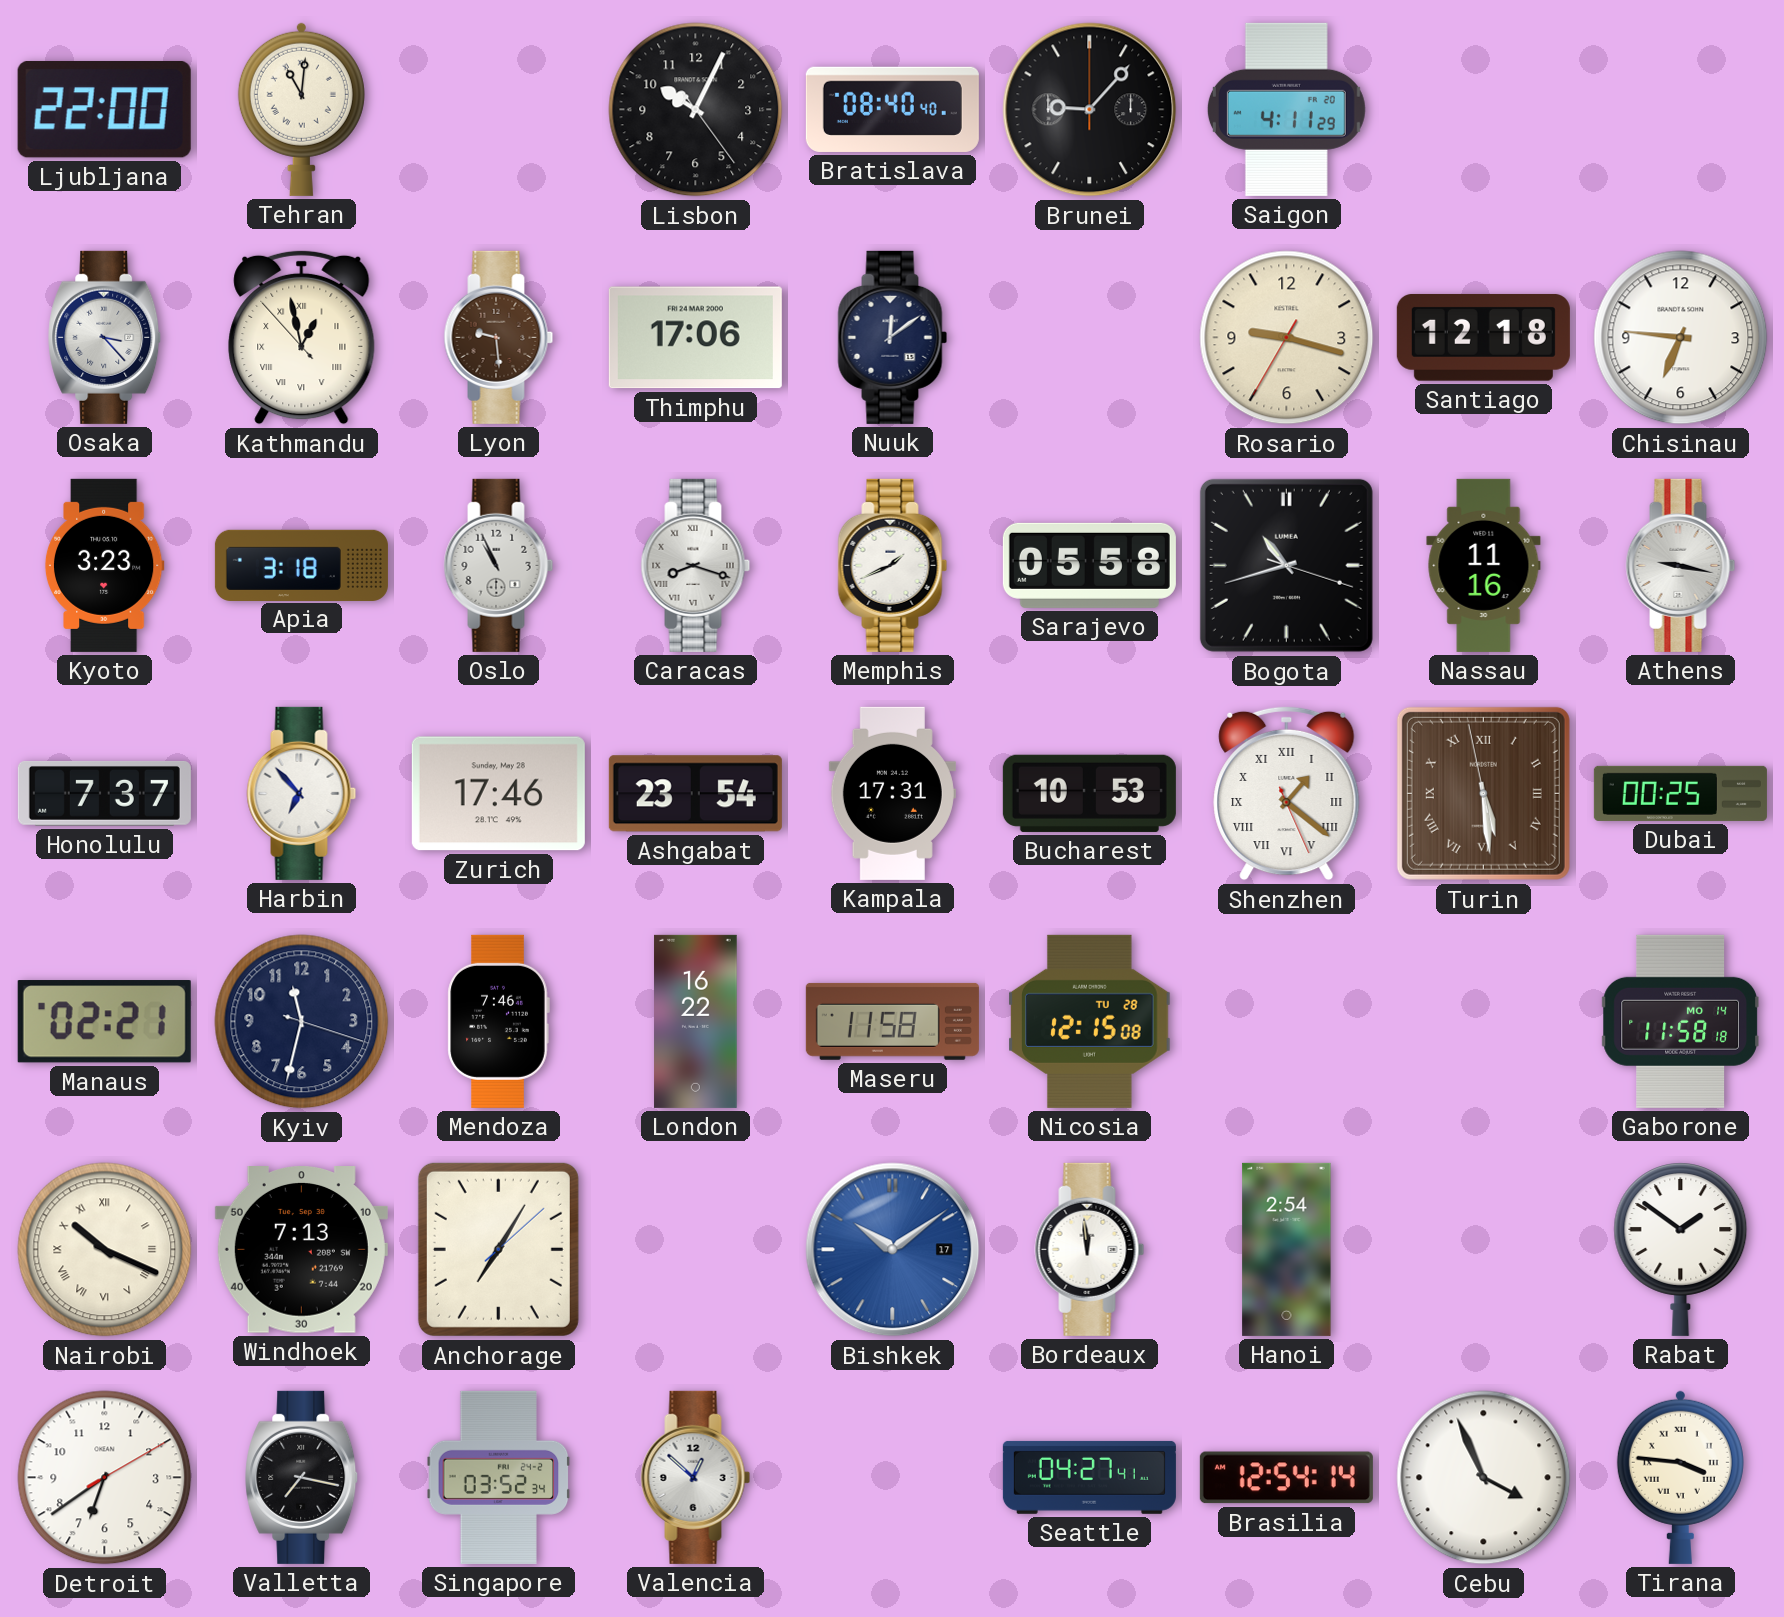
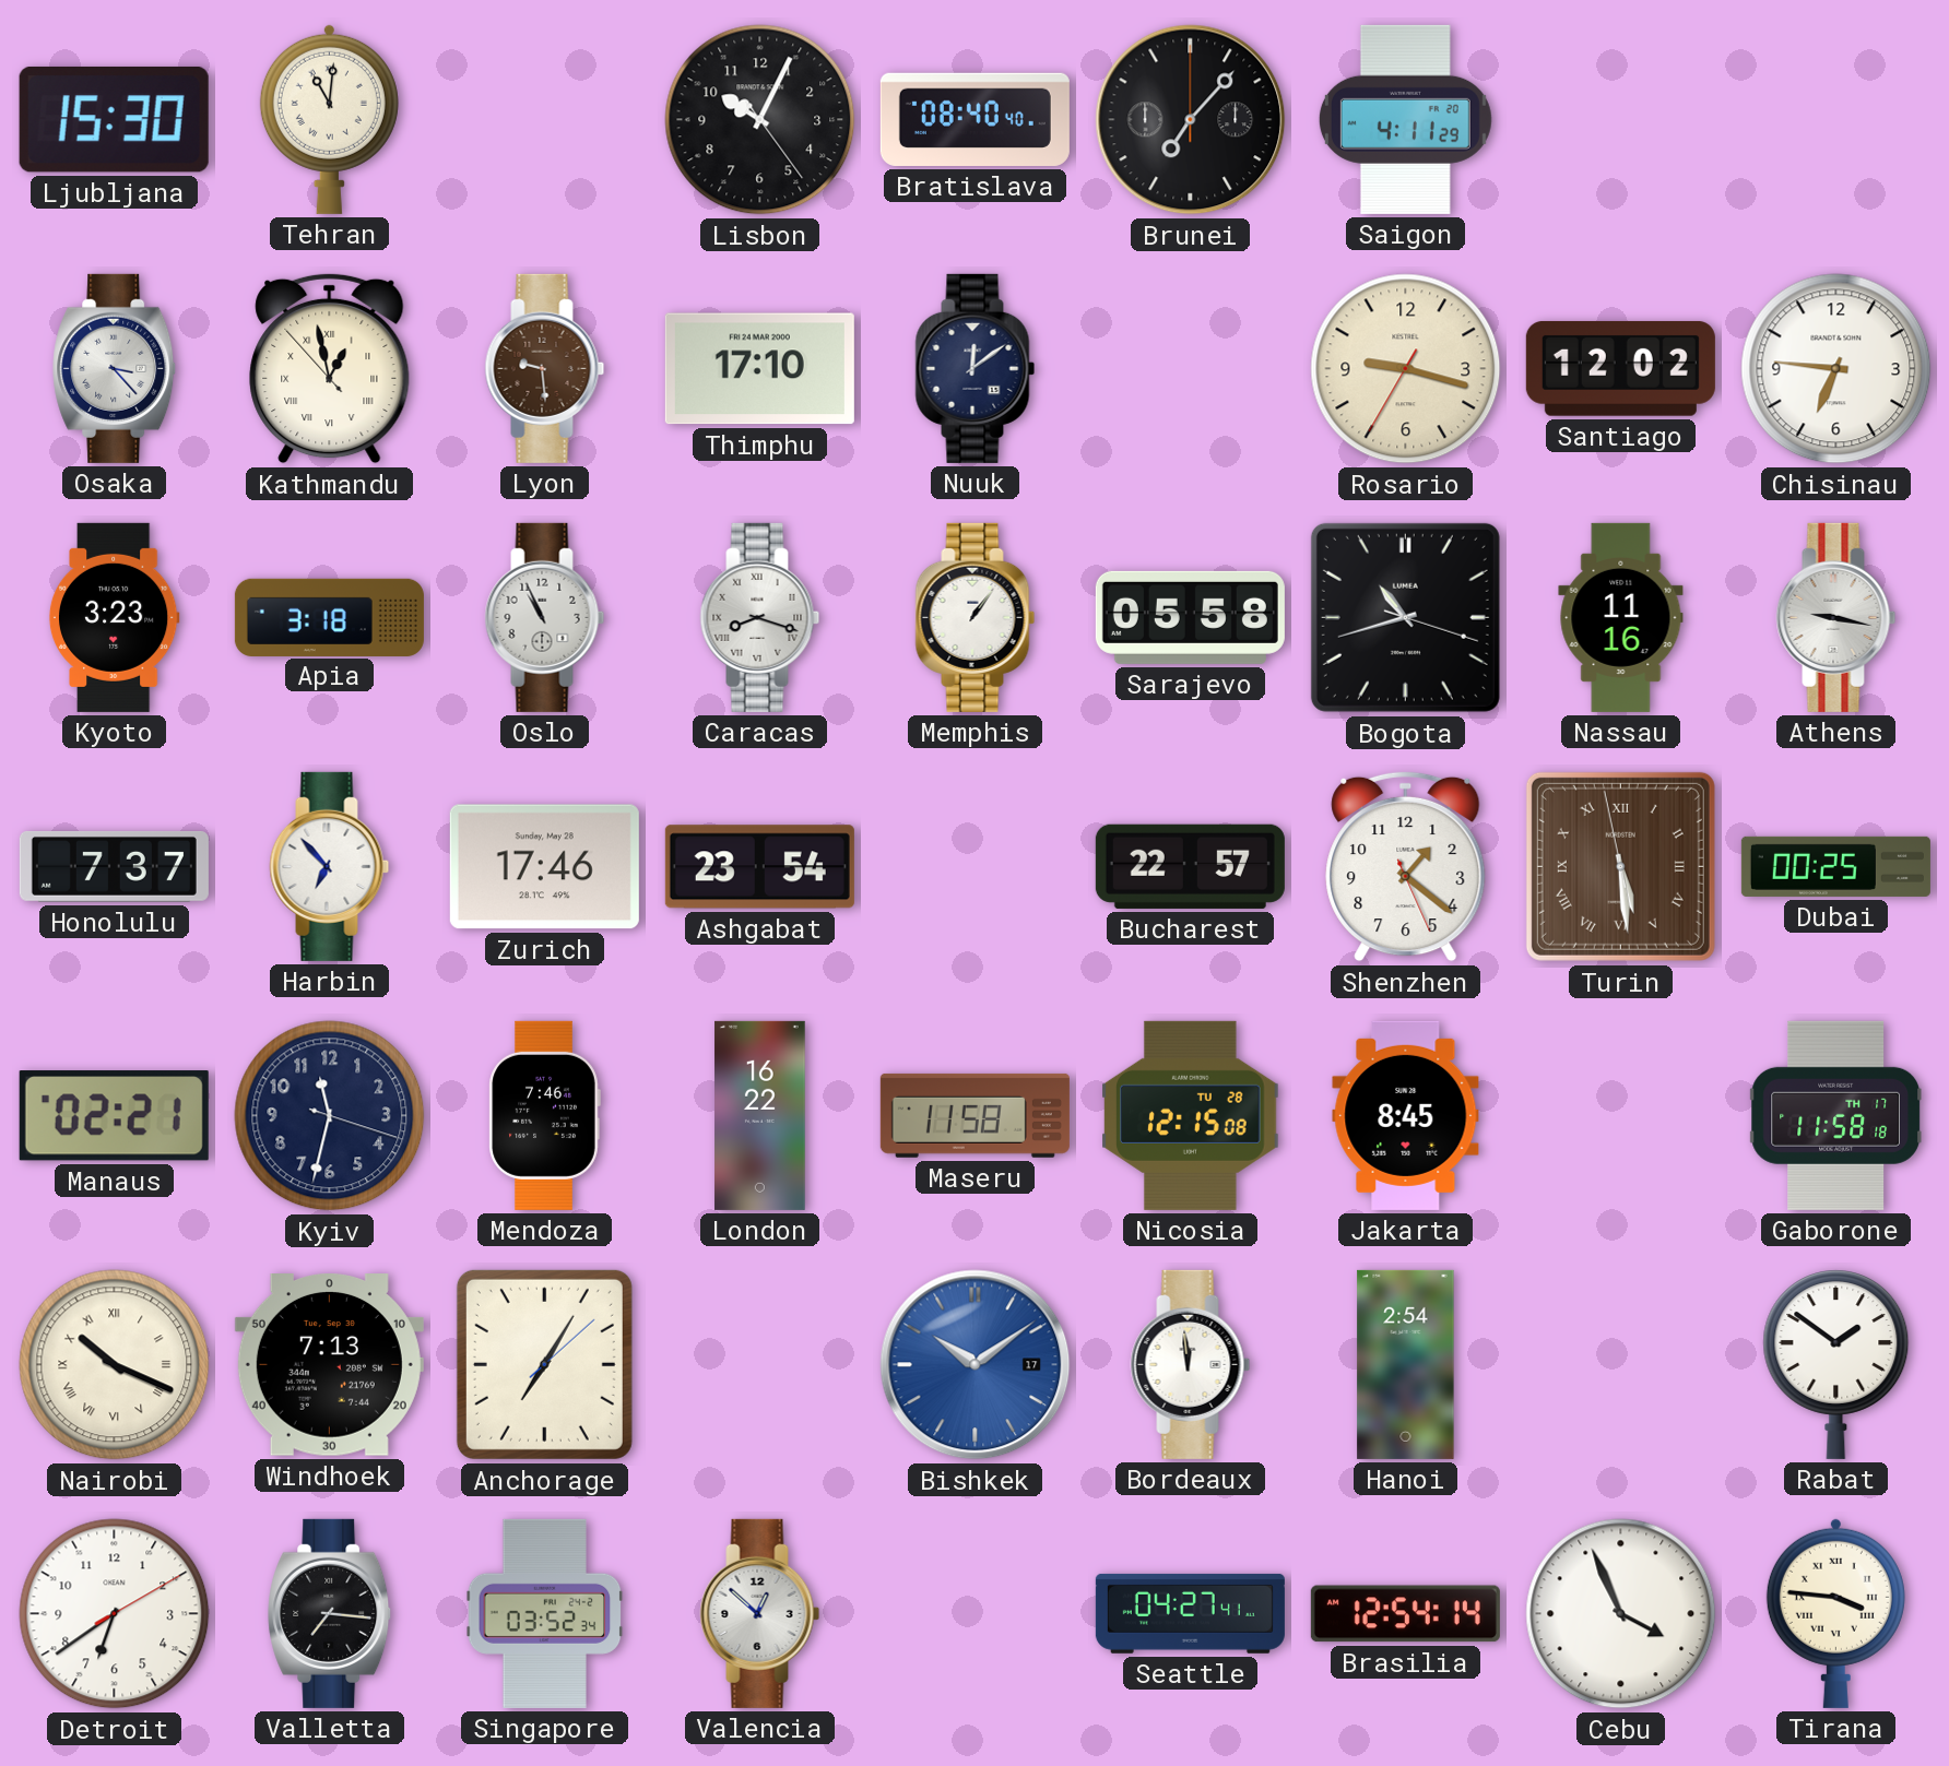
Ljubljana: 22:00 -> 15:30 (114, 119)
Brunei: 9:07 -> 7:07 (1191, 120)
Thimphu: 17:06 -> 17:10 (759, 369)
Santiago: 12:18 -> 12:02 (1620, 368)
Memphis: 1:41 -> 1:06 (976, 617)
Kampala: 17:31 -> none (892, 793)
Bucharest: 10:53 -> 22:57 (1190, 866)
Shenzhen numerals: Roman -> Arabic (1406, 866)
Jakarta: none -> 8:45 (1406, 1115)
Gaborone date: MO 14 -> TH 17 (1835, 1115)
Valletta: 7:17 -> 7:16 (330, 1613)
